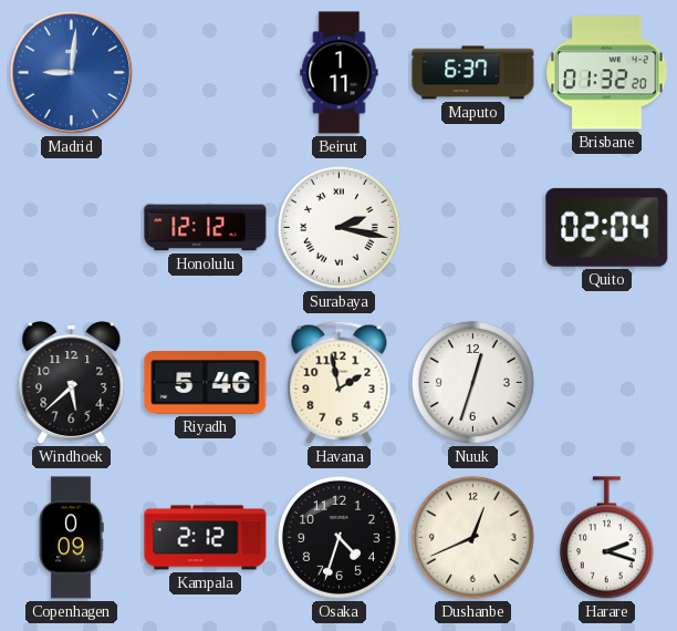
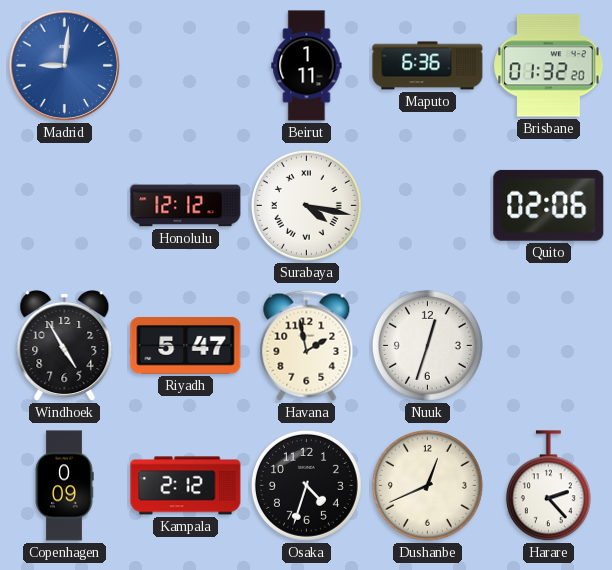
Maputo: 6:37 -> 6:36 (428, 66)
Surabaya: 2:17 -> 4:17 (306, 205)
Quito: 02:04 -> 02:06 (549, 205)
Windhoek: 5:38 -> 4:55 (65, 346)
Riyadh: 5:46 -> 5:47 (186, 346)
Harare: 2:18 -> 2:23 (548, 486)
